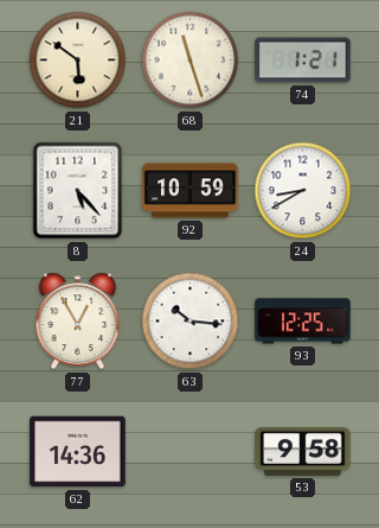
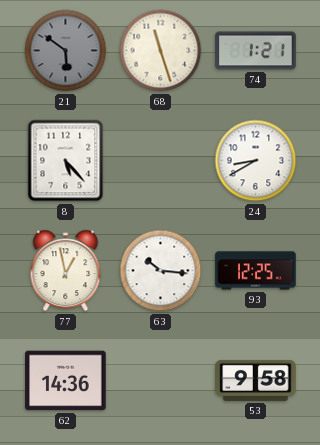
21 dial: cream -> grey (66, 51)
92: 10:59 -> none (191, 191)
77: 12:55 -> 12:58 (66, 271)
